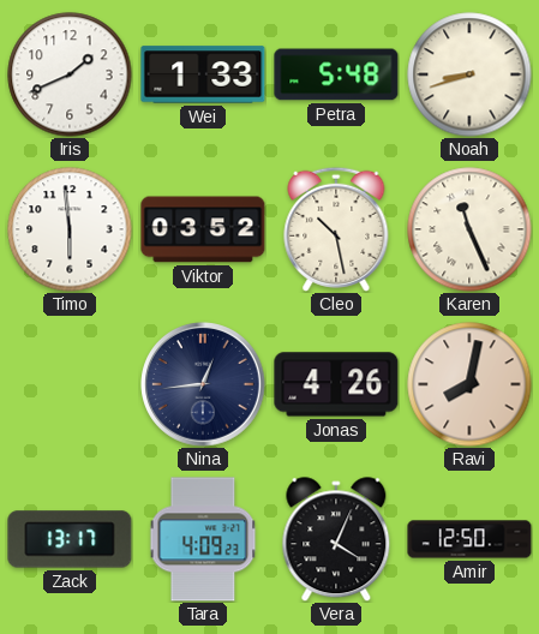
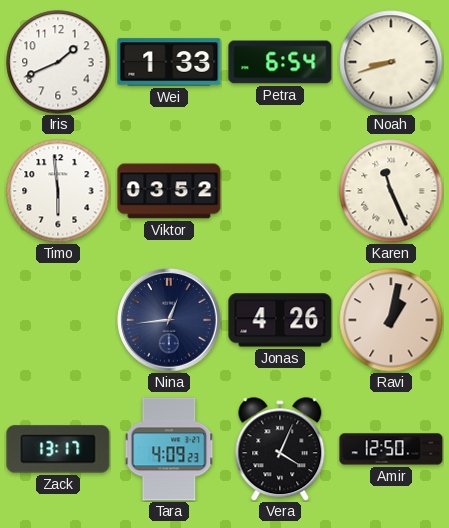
Petra: 5:48 -> 6:54 (280, 62)
Cleo: 10:28 -> none (336, 229)
Ravi: 8:02 -> 1:02 (391, 320)
